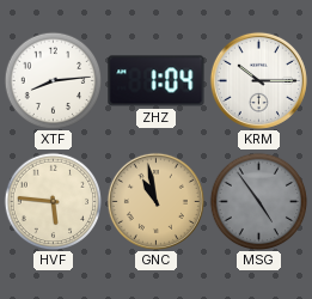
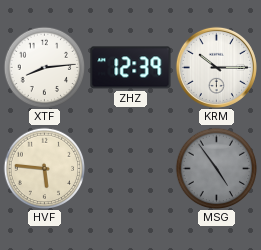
ZHZ: 1:04 -> 12:39 (131, 68)
GNC: 10:58 -> none (155, 201)
